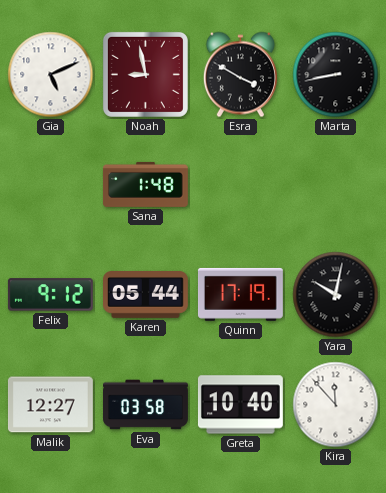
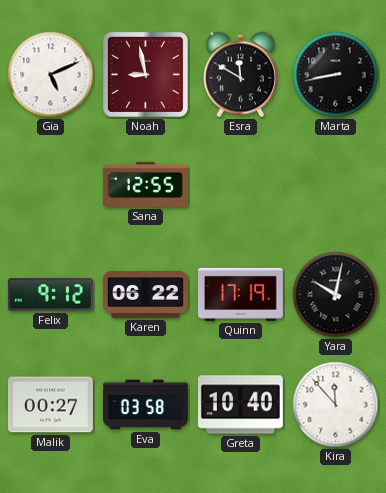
Esra: 3:50 -> 11:50 (240, 75)
Sana: 1:48 -> 12:55 (145, 184)
Karen: 05:44 -> 06:22 (146, 295)
Malik: 12:27 -> 00:27 (50, 405)
